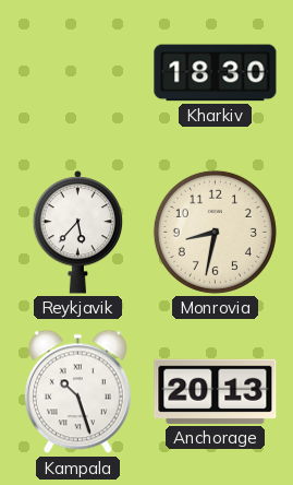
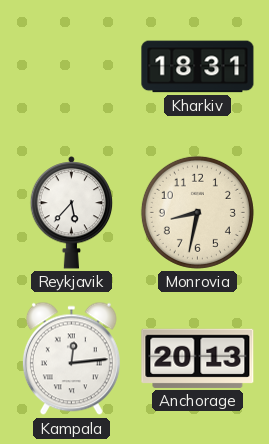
Kharkiv: 18:30 -> 18:31 (198, 67)
Kampala: 10:27 -> 12:14 (71, 359)
